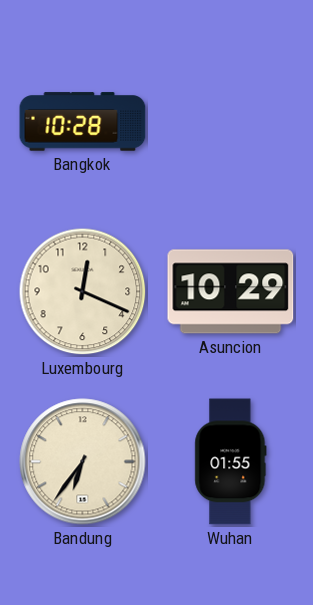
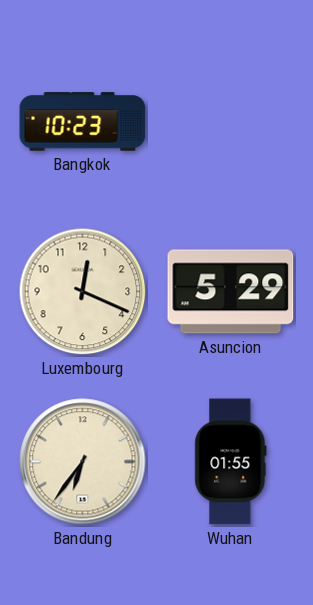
Bangkok: 10:28 -> 10:23 (83, 122)
Asuncion: 10:29 -> 5:29 (231, 292)
